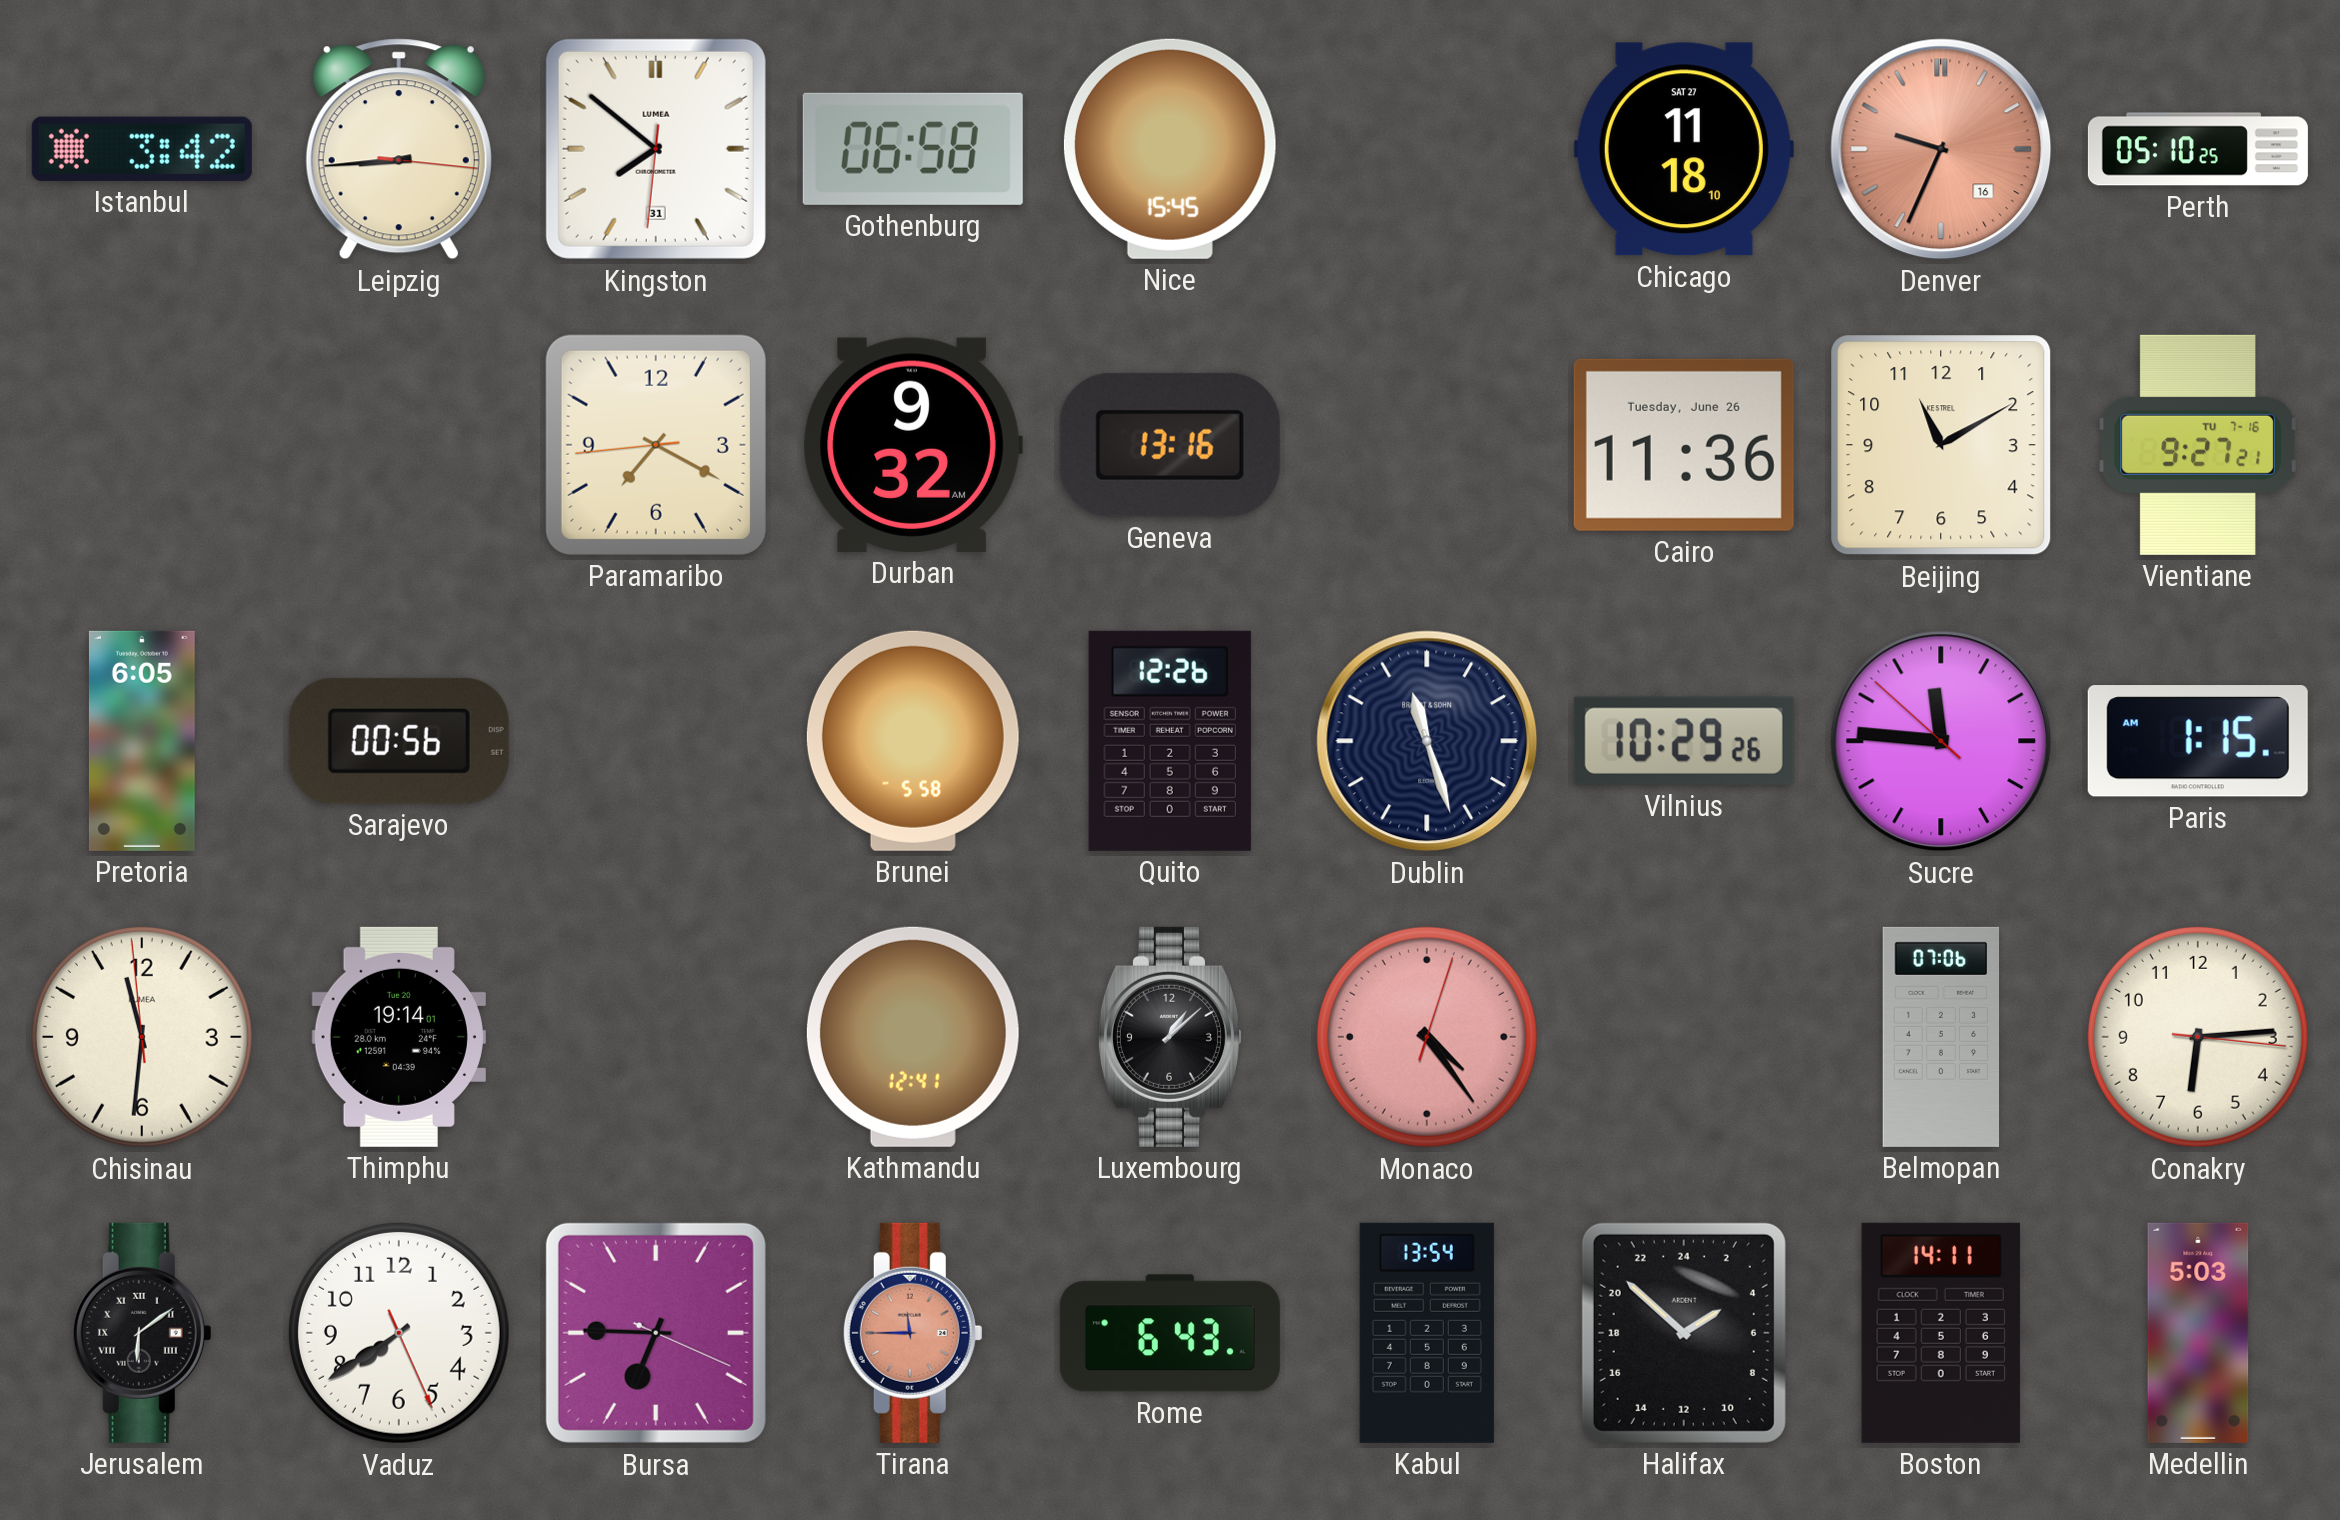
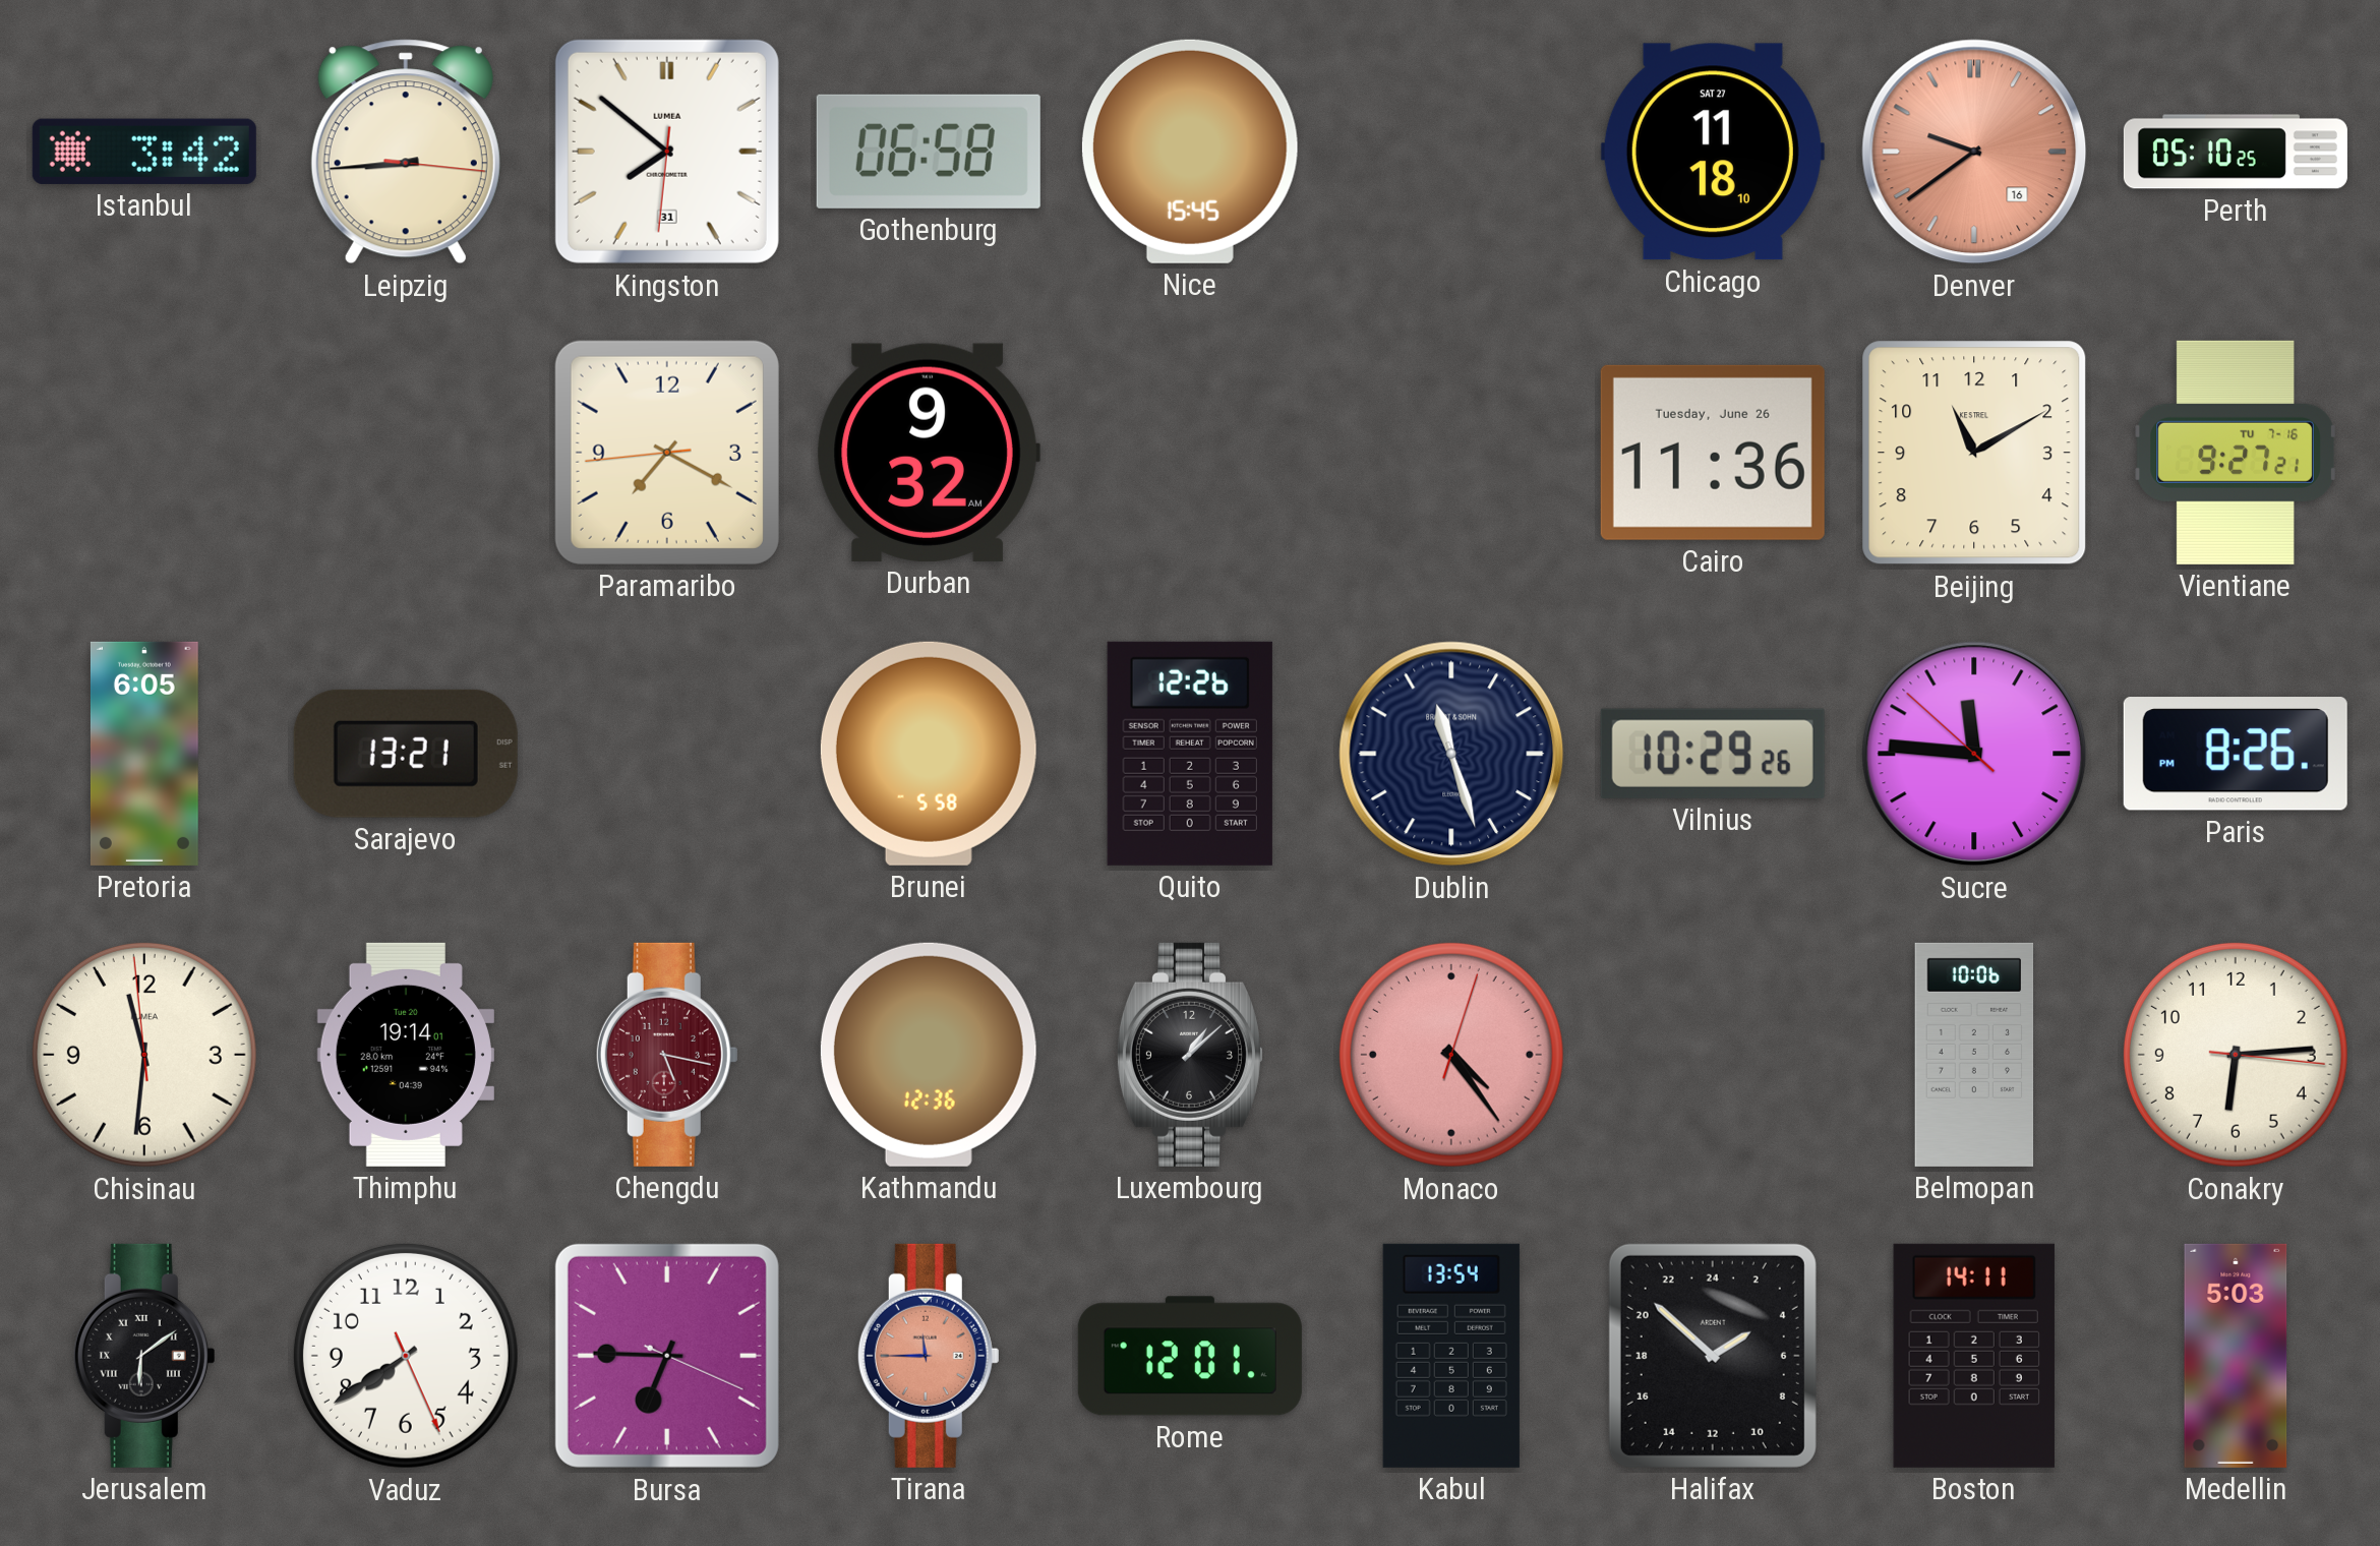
Denver: 9:34 -> 9:39 (1974, 152)
Geneva: 13:16 -> none (1170, 445)
Sarajevo: 00:56 -> 13:21 (406, 754)
Paris: 1:15 -> 8:26 (2236, 754)
Chengdu: none -> 5:17 (667, 1055)
Kathmandu: 12:41 -> 12:36 (929, 1055)
Belmopan: 07:06 -> 10:06 (1974, 1055)
Rome: 6:43 -> 12:01 (1190, 1356)
